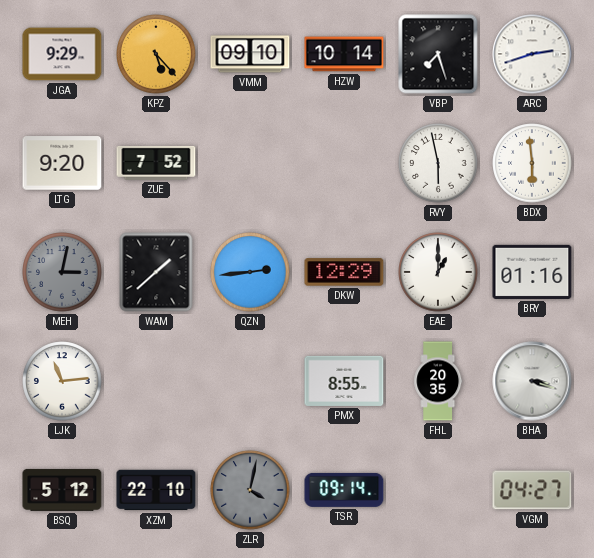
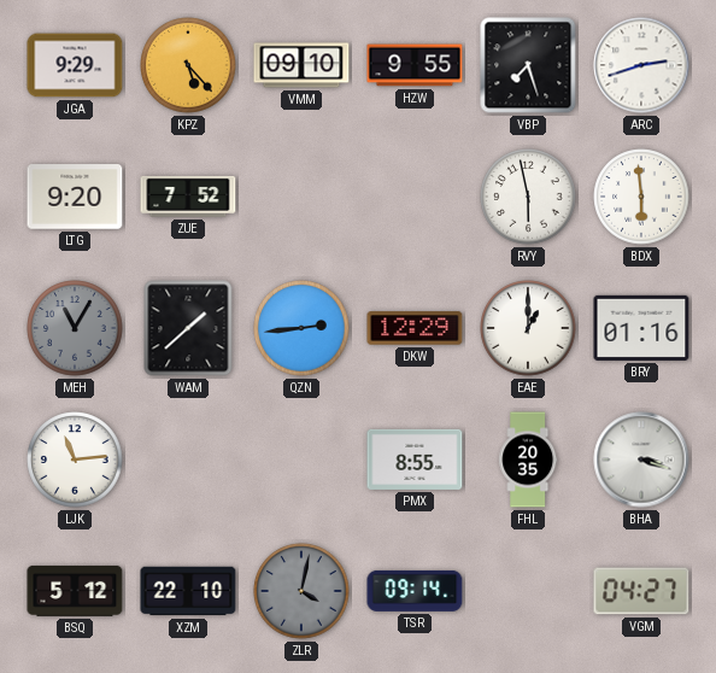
HZW: 10:14 -> 9:55 (415, 65)
MEH: 3:02 -> 11:05 (75, 328)
